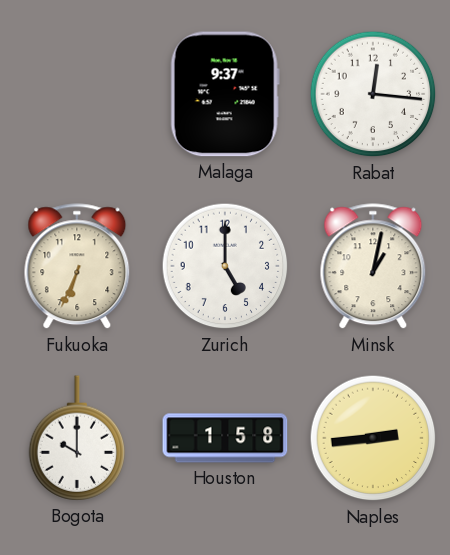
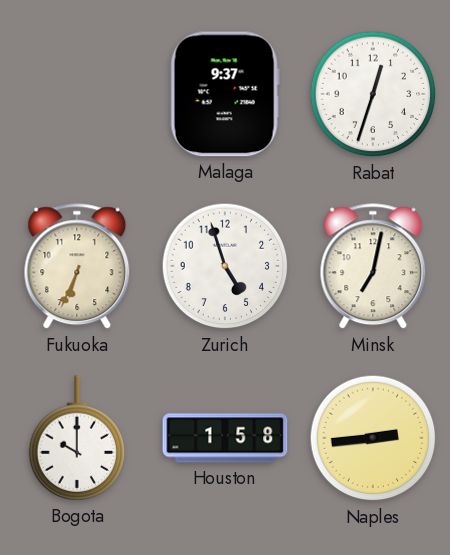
Rabat: 12:16 -> 12:33 (373, 94)
Zurich: 5:00 -> 4:57 (225, 266)
Minsk: 1:02 -> 7:02 (373, 267)
